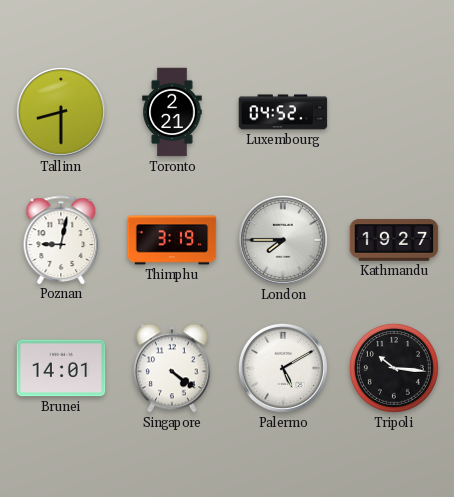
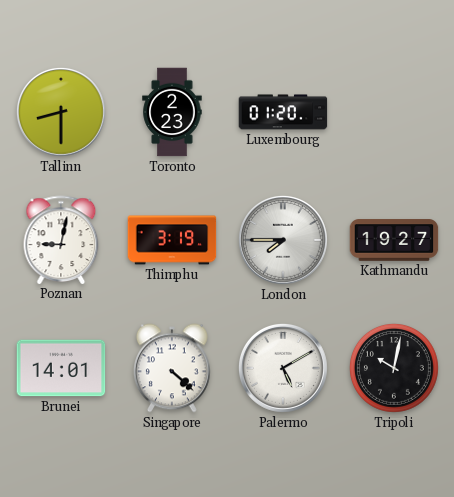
Toronto: 2:21 -> 2:23 (172, 112)
Luxembourg: 04:52 -> 01:20 (283, 112)
Singapore: 4:21 -> 4:22 (172, 368)
Tripoli: 10:16 -> 10:02 (394, 368)
